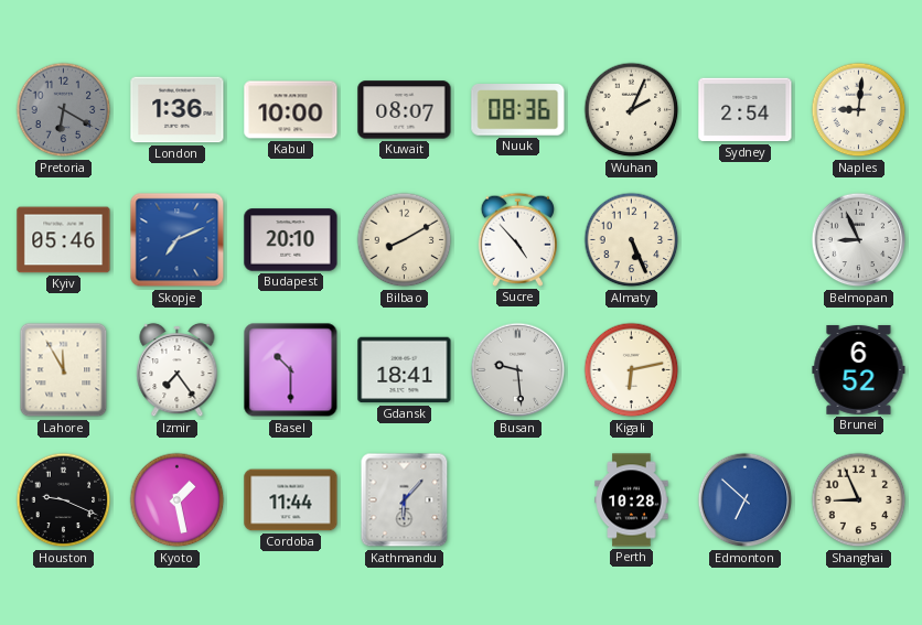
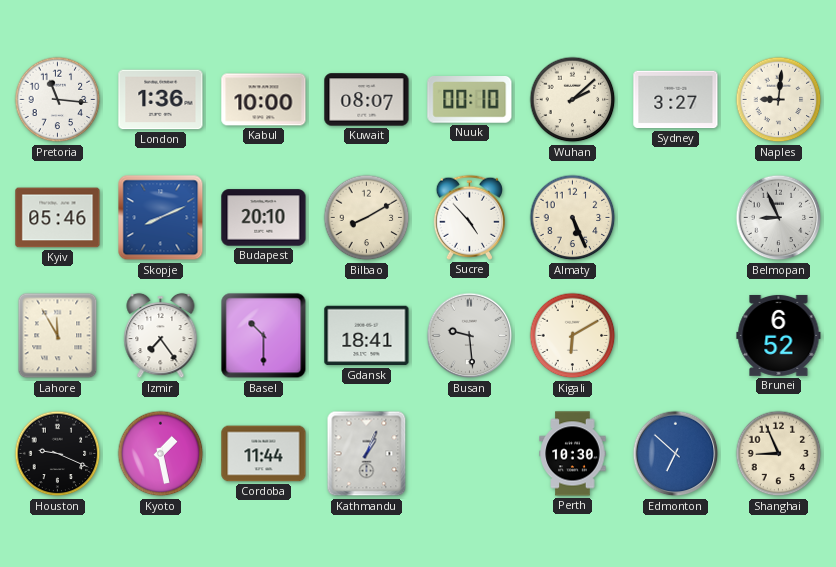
Pretoria: 6:20 -> 11:16 (58, 100)
Pretoria dial: grey -> white (58, 100)
Nuuk: 08:36 -> 00:10 (470, 100)
Wuhan: 2:04 -> 2:08 (573, 100)
Sydney: 2:54 -> 3:27 (676, 100)
Skopje: 7:11 -> 8:11 (161, 218)
Kigali: 6:13 -> 6:10 (573, 336)
Kathmandu: 6:07 -> 1:04 (367, 454)
Perth: 10:28 -> 10:30 (573, 454)
